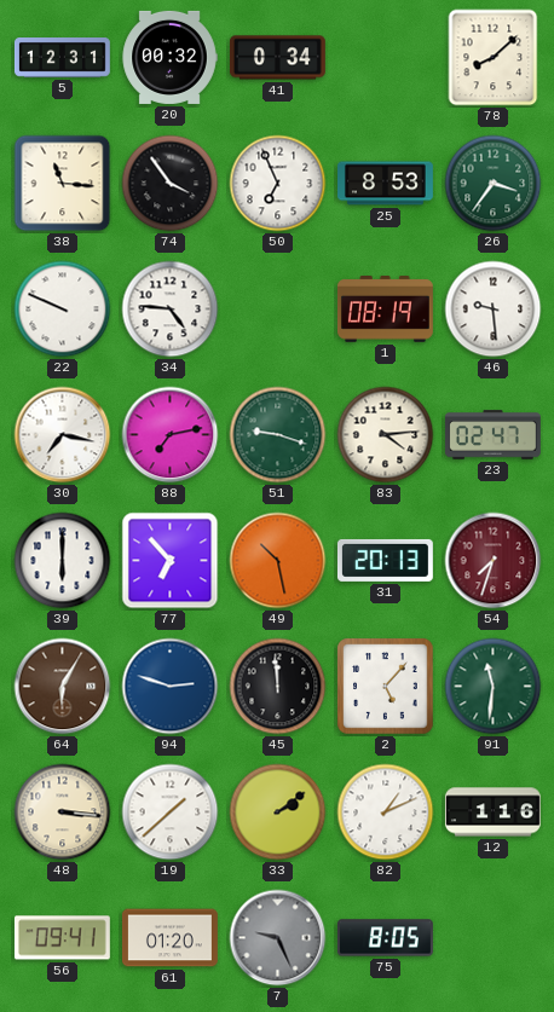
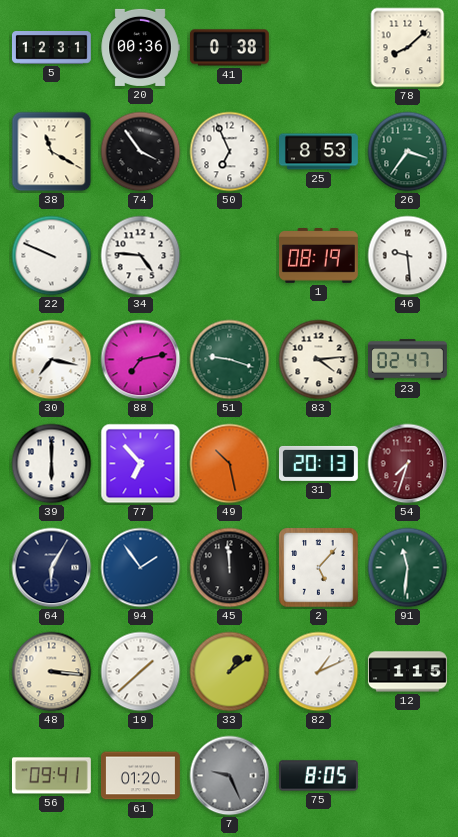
20: 00:32 -> 00:36 (140, 47)
41: 0:34 -> 0:38 (229, 48)
38: 11:16 -> 11:20 (52, 152)
64 dial: brown -> navy (52, 568)
94: 2:48 -> 1:54 (141, 568)
33: 2:09 -> 1:09 (230, 672)
12: 1:16 -> 1:15 (408, 672)
